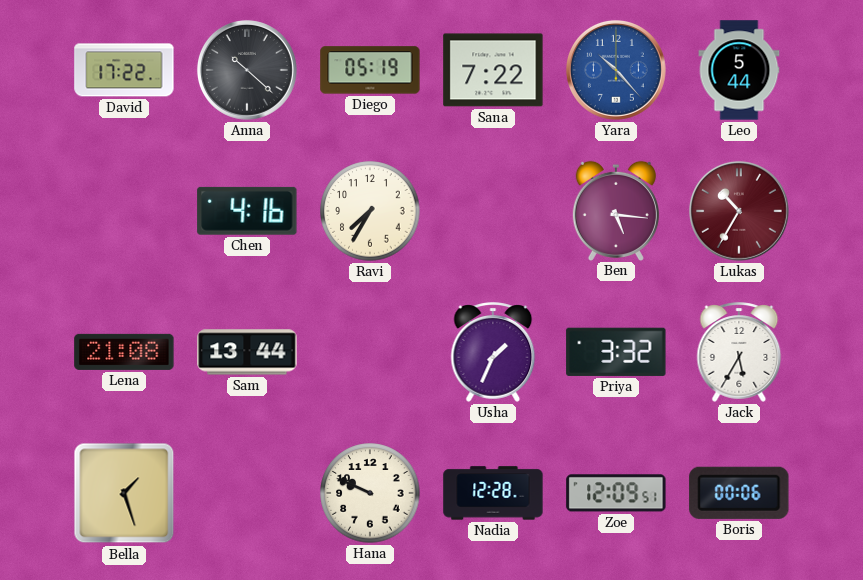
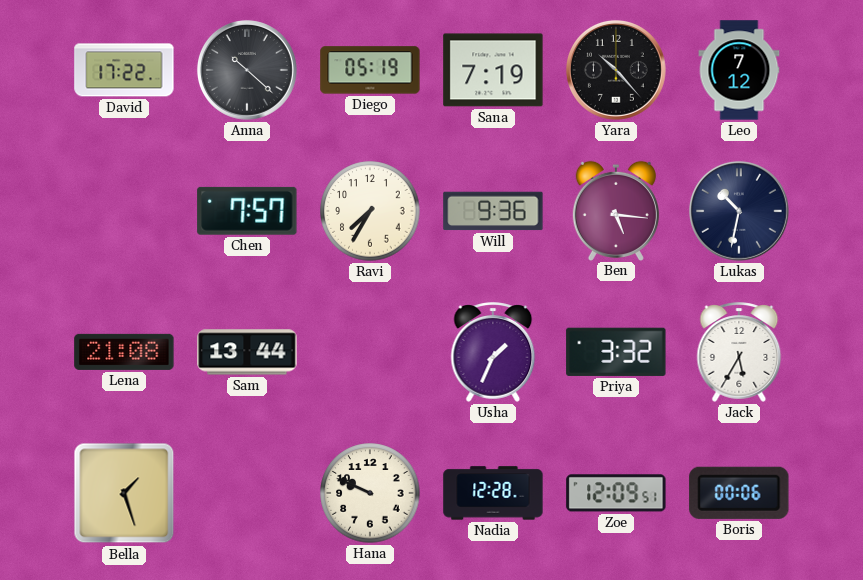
Sana: 7:22 -> 7:19 (493, 70)
Yara dial: blue -> black (616, 70)
Leo: 5:44 -> 7:12 (739, 70)
Chen: 4:16 -> 7:57 (247, 211)
Will: none -> 9:36 (493, 211)
Lukas: 10:35 -> 10:32 (739, 211)
Lukas dial: burgundy -> navy (739, 211)
